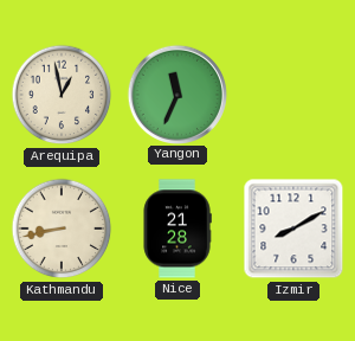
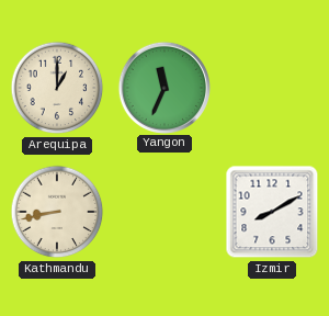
Arequipa: 12:58 -> 1:00 (57, 88)
Nice: 21:28 -> none (177, 229)
